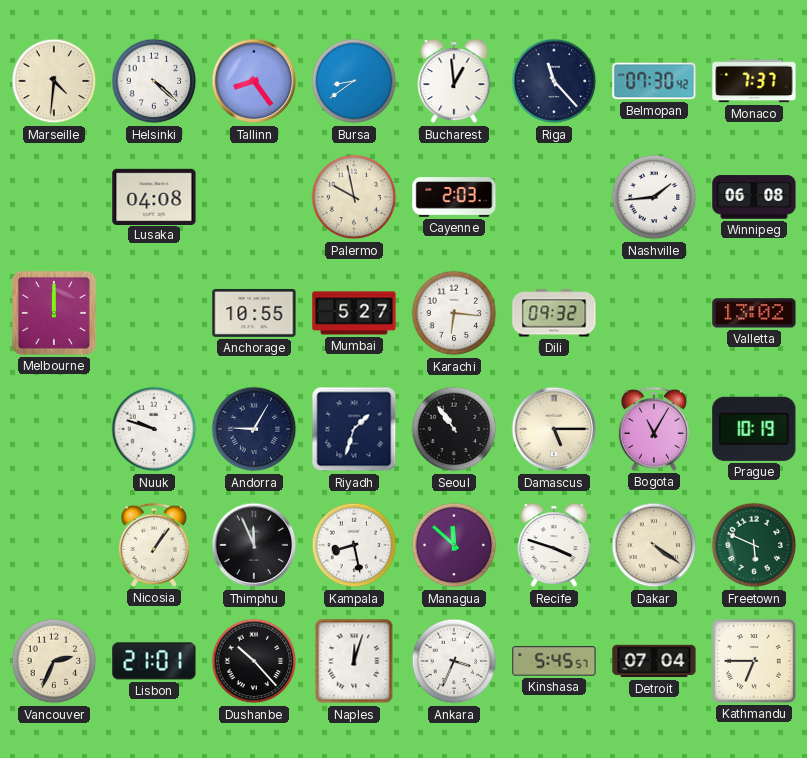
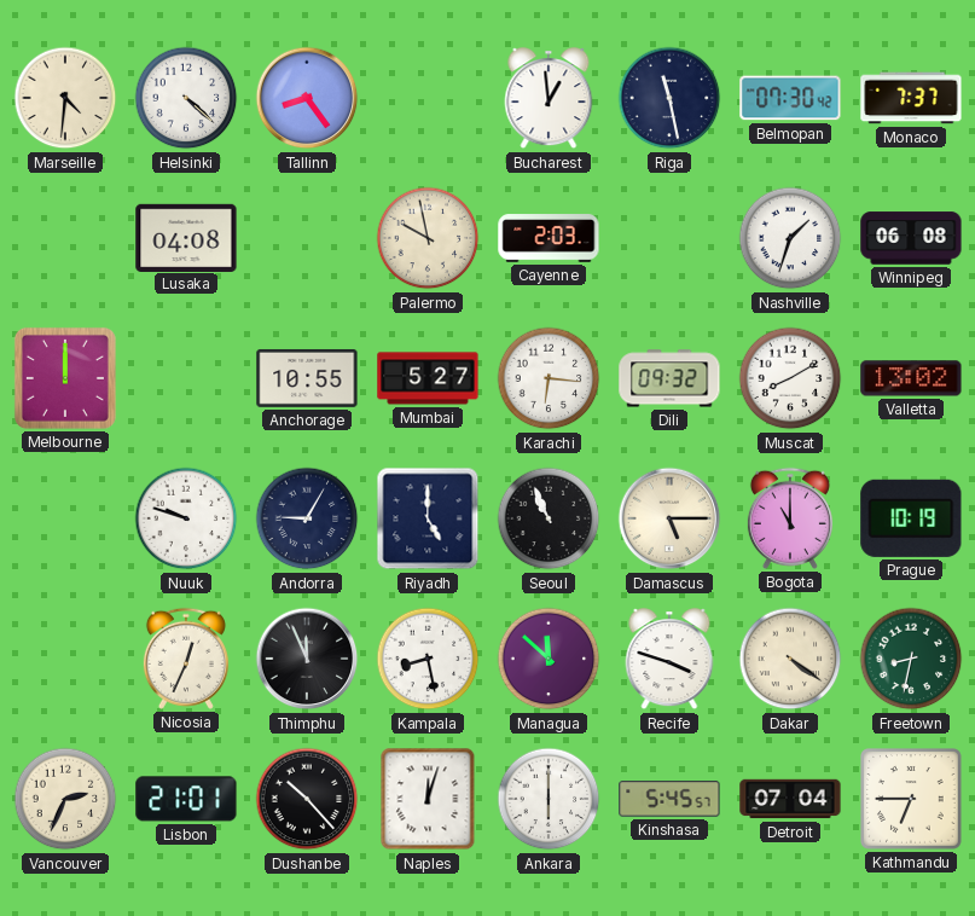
Bursa: 8:39 -> none (354, 81)
Riga: 11:23 -> 11:28 (669, 98)
Nashville: 1:44 -> 1:33 (790, 238)
Muscat: none -> 8:10 (790, 378)
Riyadh: 1:33 -> 5:00 (428, 518)
Seoul: 10:54 -> 10:56 (549, 518)
Bogota: 11:05 -> 11:00 (790, 518)
Nicosia: 1:06 -> 12:34 (186, 659)
Freetown: 5:49 -> 8:32 (911, 659)
Ankara: 3:34 -> 6:00 (549, 799)
